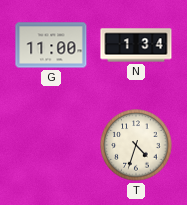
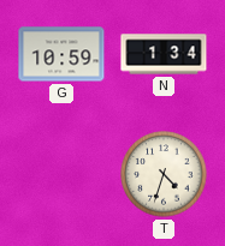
G: 11:00 -> 10:59 (61, 54)
